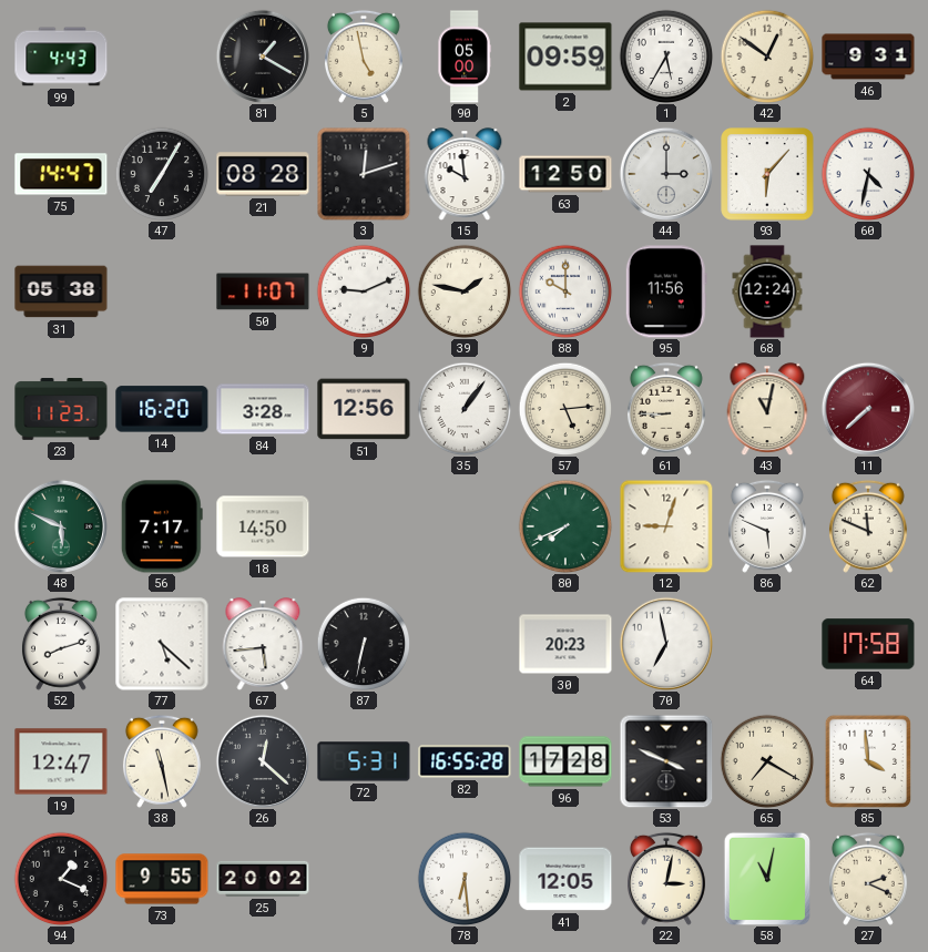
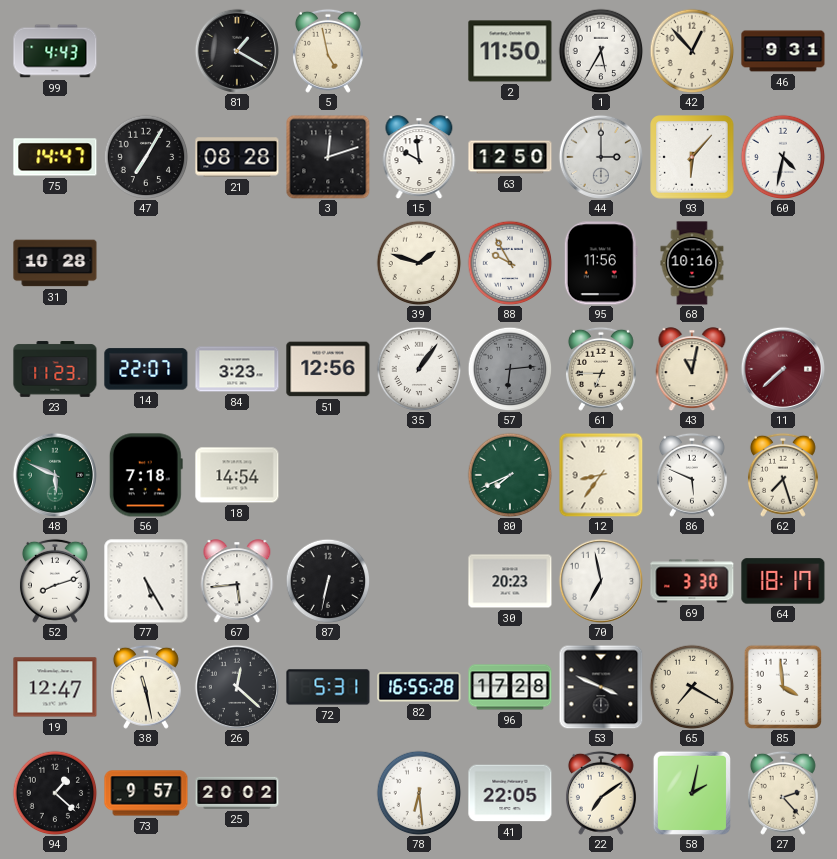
90: 05:00 -> none (465, 57)
2: 09:59 -> 11:50 (510, 51)
42: 12:51 -> 12:53 (692, 51)
31: 05:38 -> 10:28 (55, 263)
50: 11:07 -> none (263, 291)
9: 9:11 -> none (364, 291)
39: 1:47 -> 1:48 (419, 263)
88: 10:00 -> 9:55 (510, 263)
68: 12:24 -> 10:16 (692, 263)
14: 16:20 -> 22:07 (146, 369)
84: 3:28 -> 3:23 (237, 369)
57: 5:14 -> 6:14 (510, 369)
57 dial: cream -> grey (510, 369)
61: 8:45 -> 6:45 (601, 369)
56: 7:17 -> 7:18 (146, 475)
18: 14:50 -> 14:54 (237, 475)
12: 9:03 -> 8:36 (601, 475)
62: 11:49 -> 7:27 (783, 475)
77: 5:22 -> 5:25 (146, 581)
69: none -> 3:30 (692, 581)
64: 17:58 -> 18:17 (783, 581)
94: 1:19 -> 1:22 (55, 793)
73: 9:55 -> 9:57 (146, 793)
41: 12:05 -> 22:05 (510, 793)
22: 3:02 -> 7:09 (601, 793)
58: 11:02 -> 2:02 (691, 792)
27: 2:19 -> 2:23 (783, 793)
